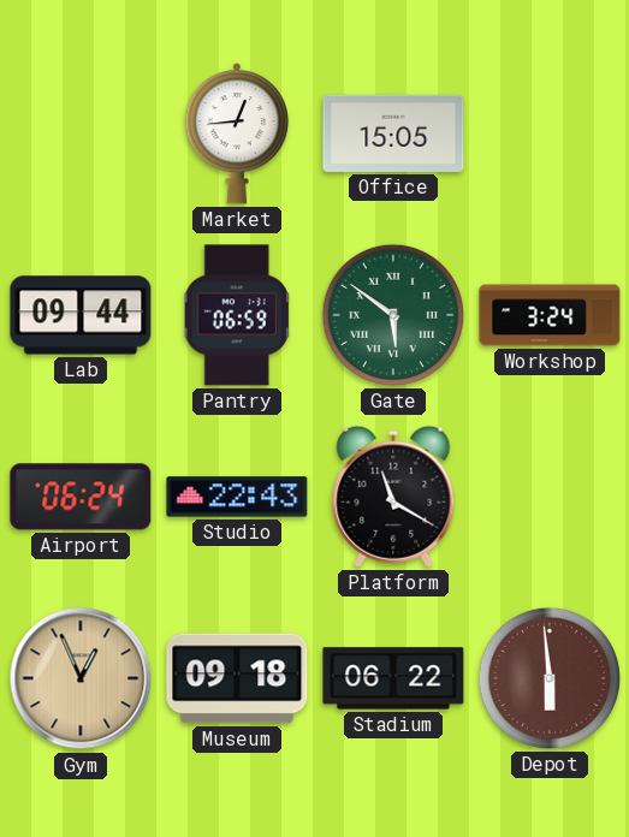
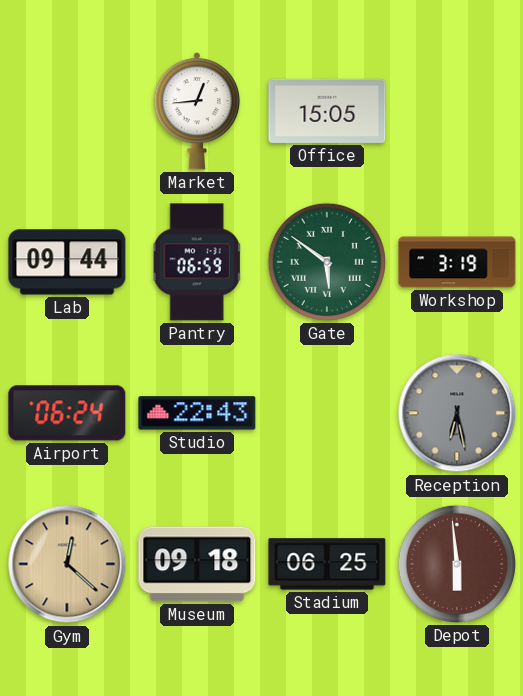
Workshop: 3:24 -> 3:19 (457, 262)
Platform: 11:20 -> none (393, 497)
Reception: none -> 6:28 (457, 413)
Gym: 12:56 -> 12:22 (67, 564)
Stadium: 06:22 -> 06:25 (327, 564)
